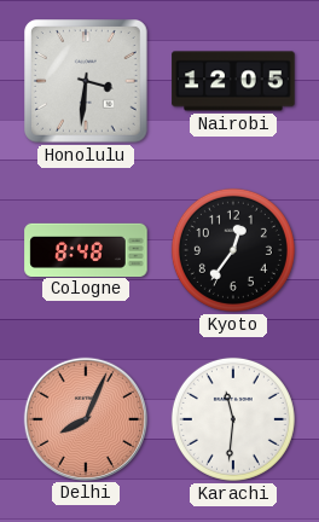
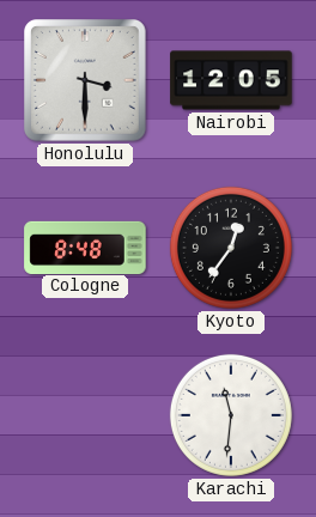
Honolulu: 3:31 -> 3:30 (86, 81)
Delhi: 8:04 -> none (85, 418)
